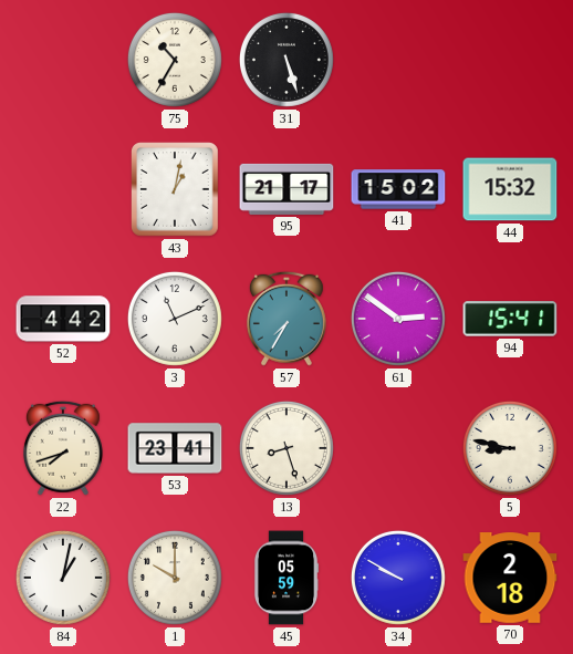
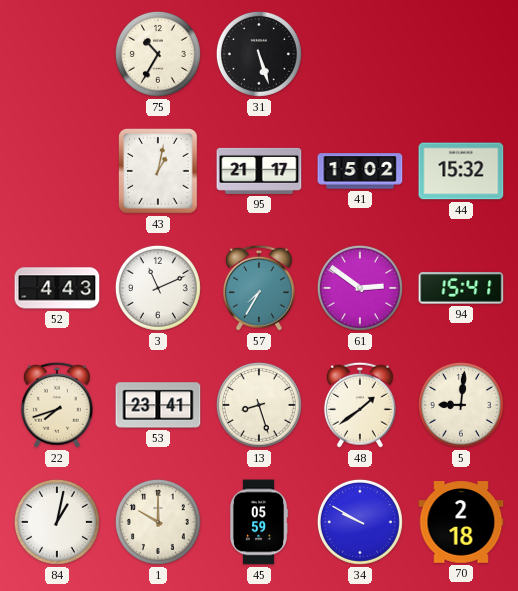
52: 4:42 -> 4:43 (57, 288)
48: none -> 1:39 (360, 405)
5: 8:47 -> 9:01 (461, 405)
